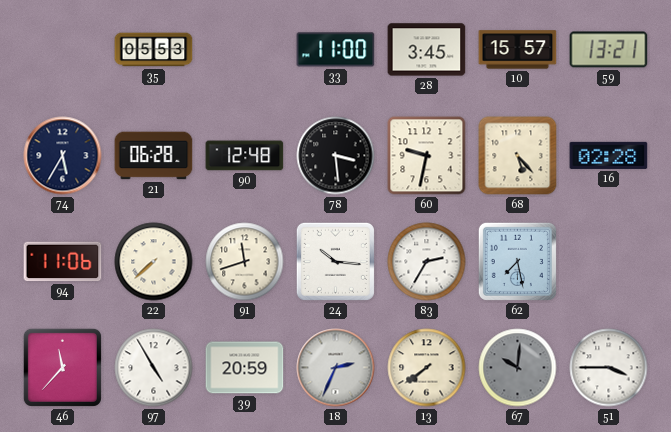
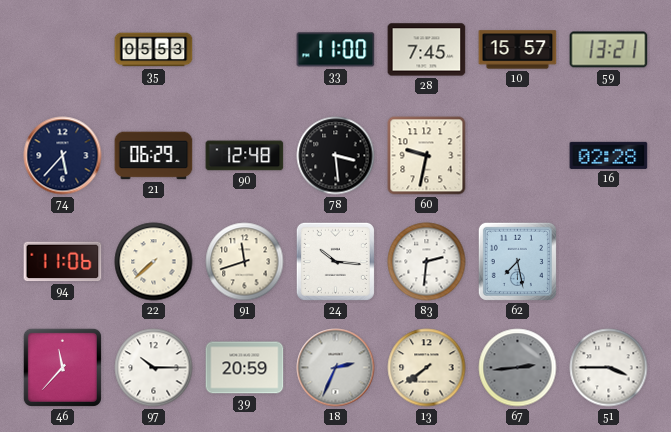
28: 3:45 -> 7:45 (427, 50)
74: 5:35 -> 5:37 (63, 156)
21: 06:28 -> 06:29 (154, 156)
68: 5:23 -> none (518, 156)
83: 2:35 -> 2:31 (427, 262)
97: 4:55 -> 10:15 (154, 368)
67: 10:01 -> 2:44 (518, 368)
